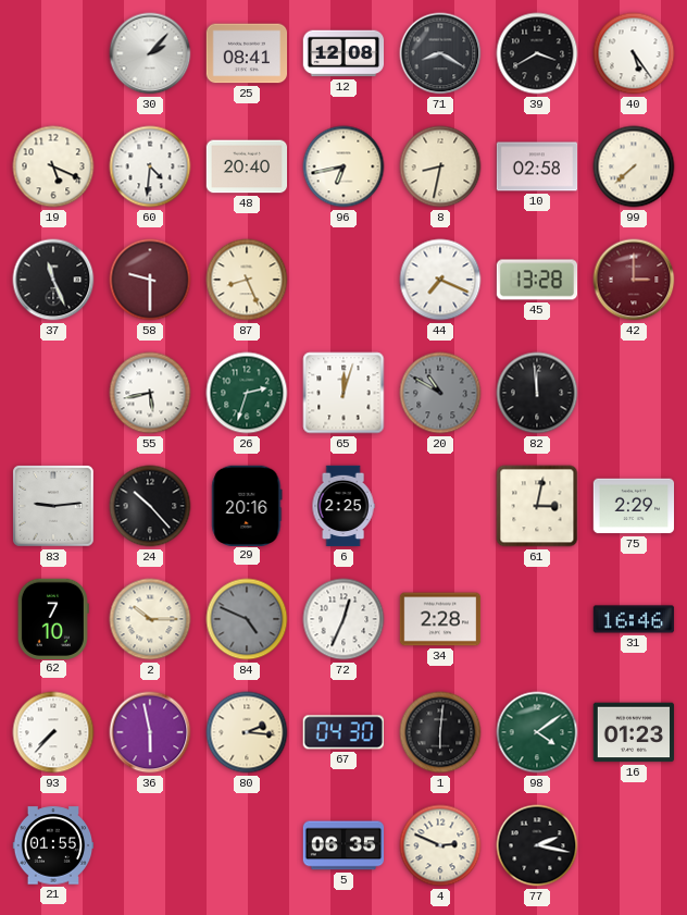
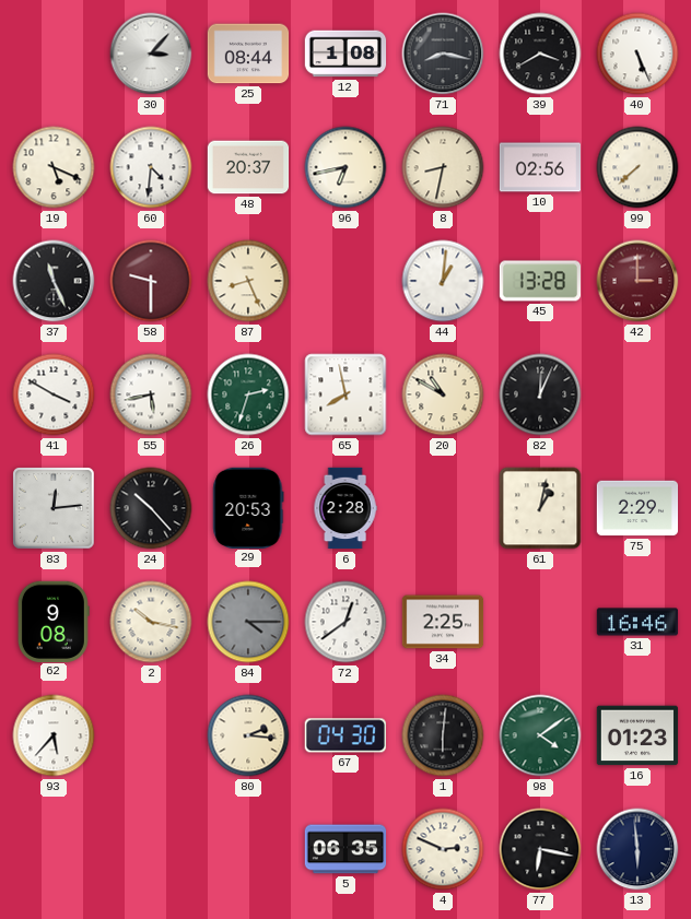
30: 2:07 -> 3:07 (151, 54)
25: 08:41 -> 08:44 (248, 54)
12: 12:08 -> 1:08 (345, 54)
71: 8:20 -> 8:17 (443, 54)
40: 5:24 -> 5:26 (637, 54)
48: 20:40 -> 20:37 (248, 167)
10: 02:58 -> 02:56 (540, 167)
44: 7:19 -> 1:01 (443, 281)
41: none -> 3:50 (54, 394)
65: 12:03 -> 7:58 (345, 394)
20 dial: grey -> cream (443, 394)
82: 11:59 -> 12:04 (540, 394)
83: 9:14 -> 12:14 (54, 508)
29: 20:16 -> 20:53 (248, 507)
6: 2:25 -> 2:28 (345, 508)
61: 3:02 -> 1:02 (540, 508)
62: 7:10 -> 9:08 (54, 621)
2: 10:15 -> 10:17 (151, 622)
84: 4:49 -> 4:15 (248, 622)
72: 12:34 -> 12:39 (345, 622)
34: 2:28 -> 2:25 (443, 622)
93: 7:37 -> 5:37 (54, 735)
36: 5:58 -> none (150, 732)
21: 01:55 -> none (53, 845)
77: 2:17 -> 6:17 (540, 849)
13: none -> 5:59 (637, 849)
